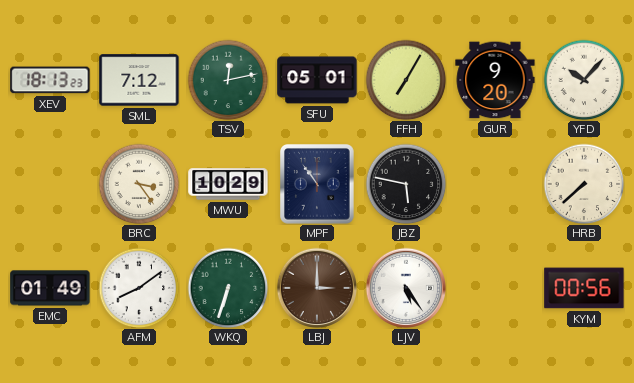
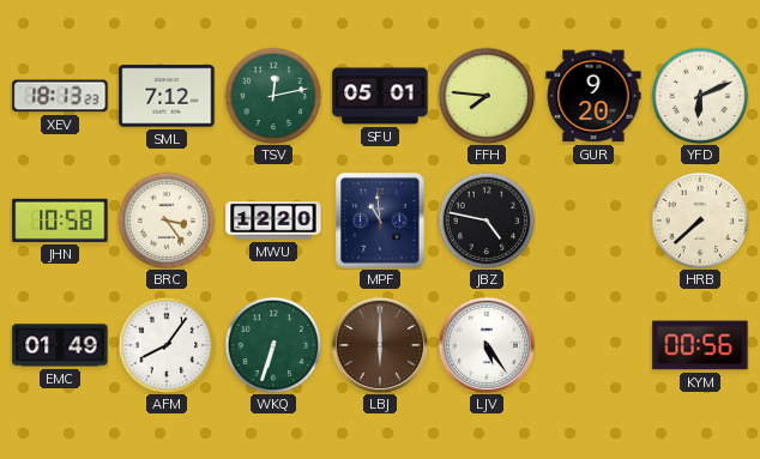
FFH: 7:05 -> 7:46 (487, 96)
YFD: 10:07 -> 6:11 (700, 96)
JHN: none -> 10:58 (60, 221)
MWU: 10:29 -> 12:20 (273, 221)
MPF: 10:54 -> 10:59 (381, 221)
JBZ: 5:47 -> 4:47 (487, 221)
AFM: 8:09 -> 8:06 (167, 345)
LBJ: 3:00 -> 6:00 (379, 344)
